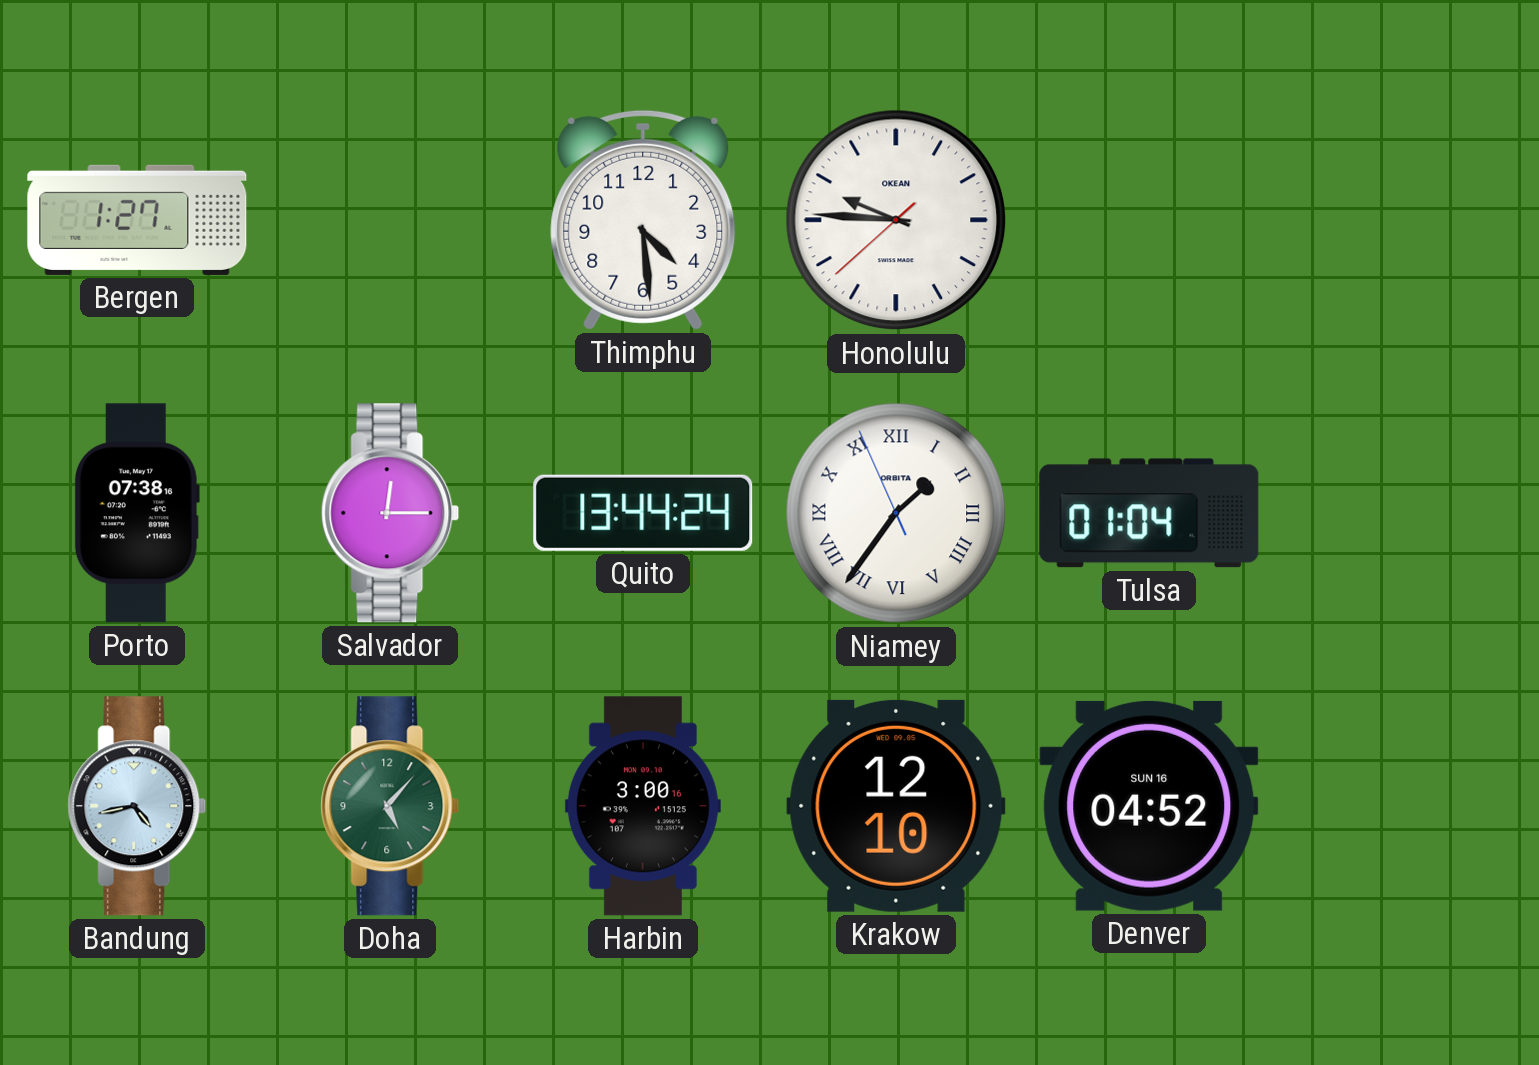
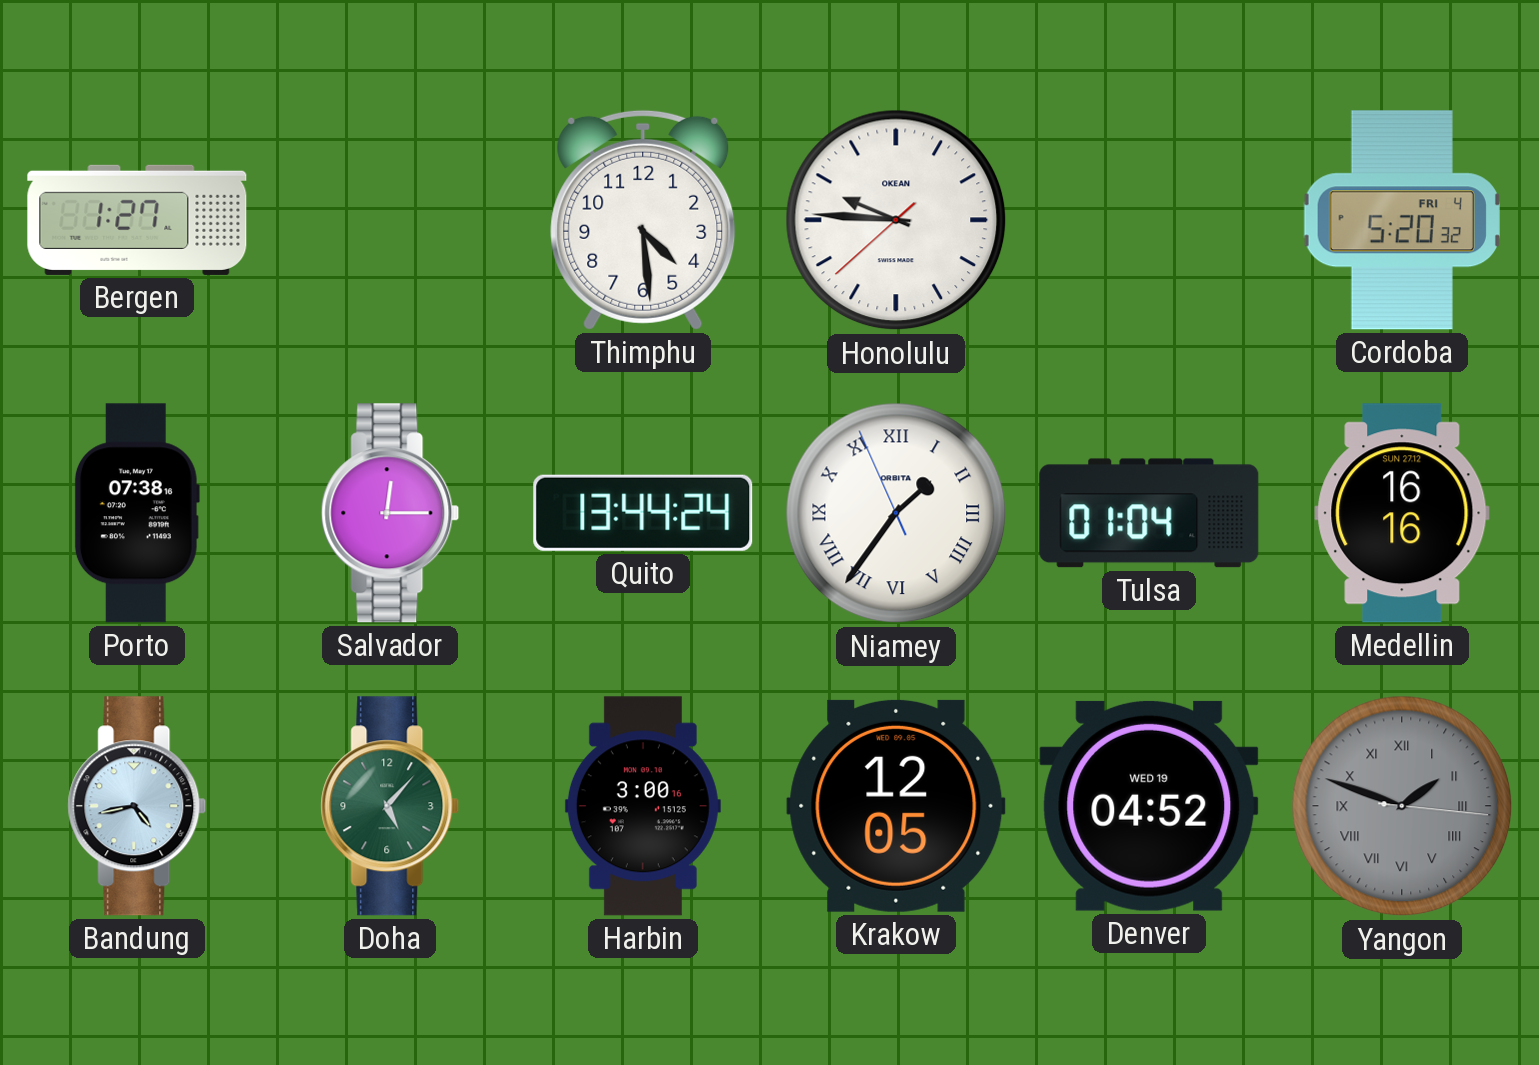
Cordoba: none -> 5:20 (1402, 220)
Medellin: none -> 16:16 (1402, 513)
Krakow: 12:10 -> 12:05 (896, 806)
Denver date: SUN 16 -> WED 19 (1149, 806)
Yangon: none -> 1:48 (1402, 806)
